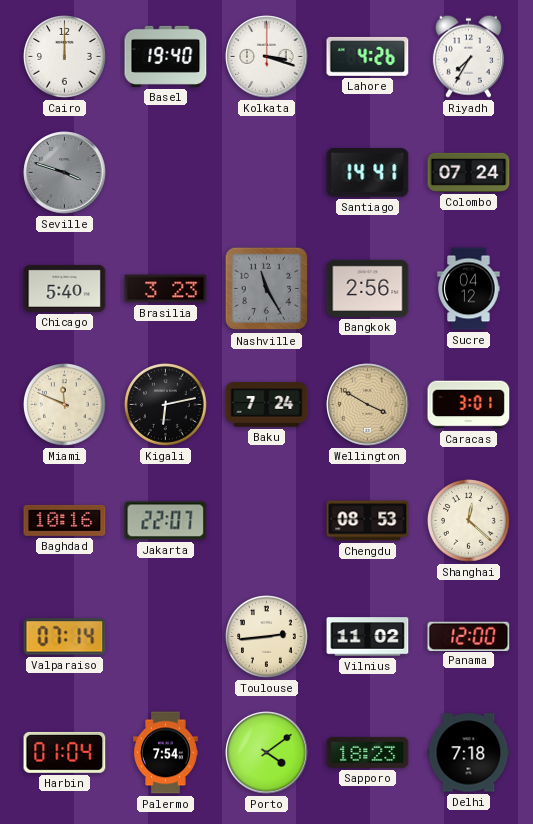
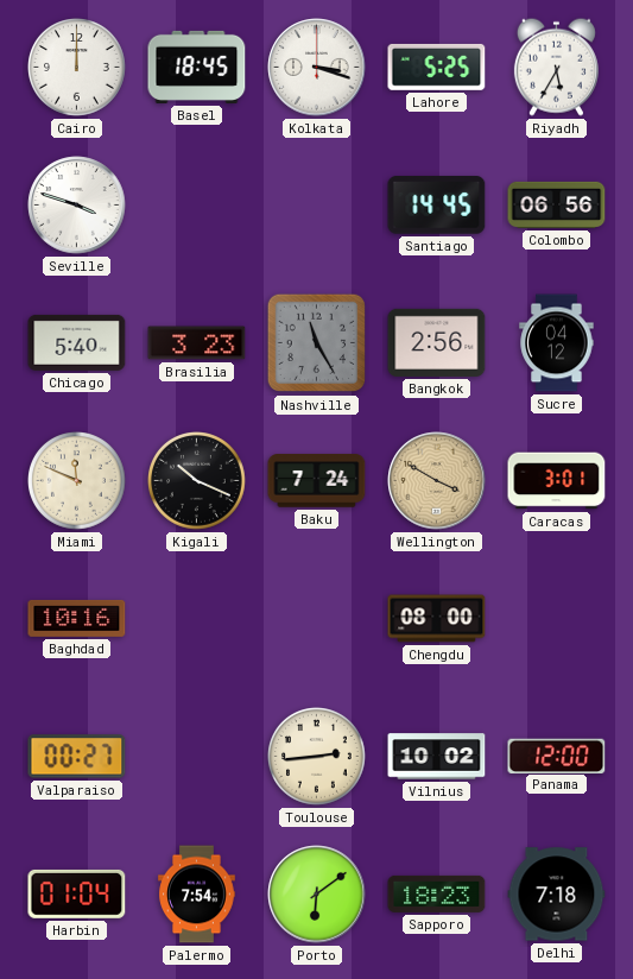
Basel: 19:40 -> 18:45 (197, 67)
Lahore: 4:26 -> 5:25 (437, 67)
Riyadh: 7:35 -> 5:35 (556, 67)
Seville dial: grey -> white (77, 206)
Santiago: 14:41 -> 14:45 (437, 206)
Colombo: 07:24 -> 06:56 (557, 204)
Kigali: 6:13 -> 10:19 (197, 481)
Jakarta: 22:07 -> none (166, 521)
Chengdu: 08:53 -> 08:00 (437, 619)
Shanghai: 12:22 -> none (469, 521)
Valparaiso: 07:14 -> 00:27 (77, 757)
Vilnius: 11:02 -> 10:02 (437, 757)
Porto: 4:09 -> 6:09 (317, 895)
